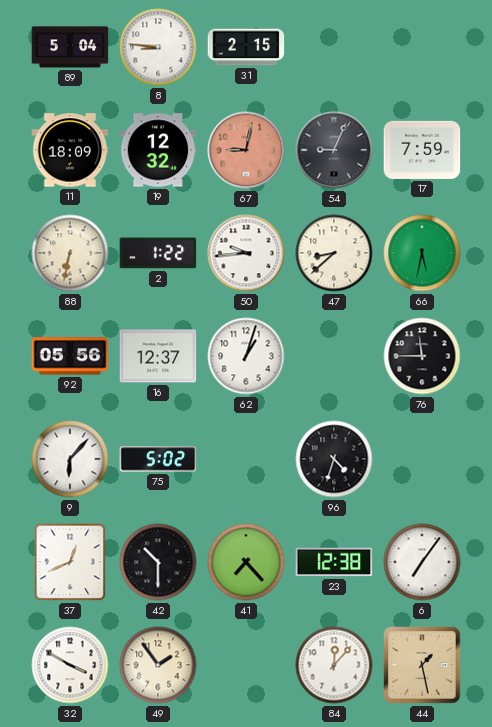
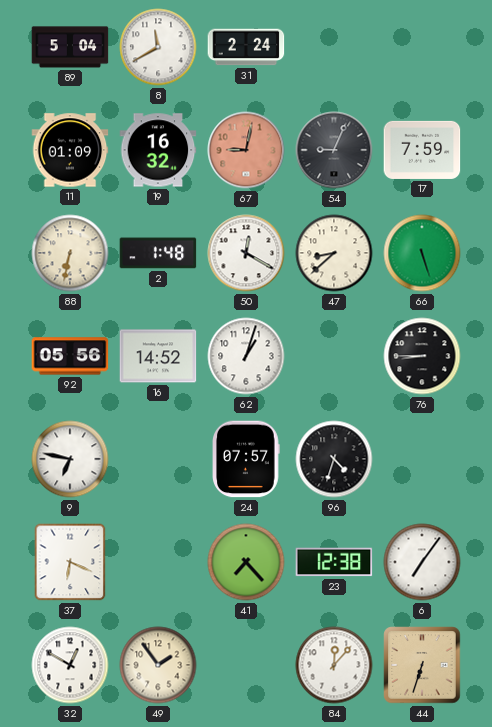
8: 8:46 -> 11:40 (158, 47)
31: 2:15 -> 2:24 (246, 47)
11: 18:09 -> 01:09 (70, 150)
19: 12:32 -> 16:32 (158, 150)
2: 1:22 -> 1:48 (158, 253)
50: 9:44 -> 12:20 (246, 253)
66: 5:32 -> 5:27 (422, 253)
16: 12:37 -> 14:52 (158, 356)
76: 11:45 -> 8:45 (422, 356)
9: 6:07 -> 6:47 (70, 459)
75: 5:02 -> none (158, 459)
24: none -> 07:57 (247, 459)
37: 12:41 -> 6:19 (70, 562)
42: 10:30 -> none (158, 562)
32: 3:50 -> 12:50 (70, 665)
44: 1:28 -> 6:33 (422, 665)
